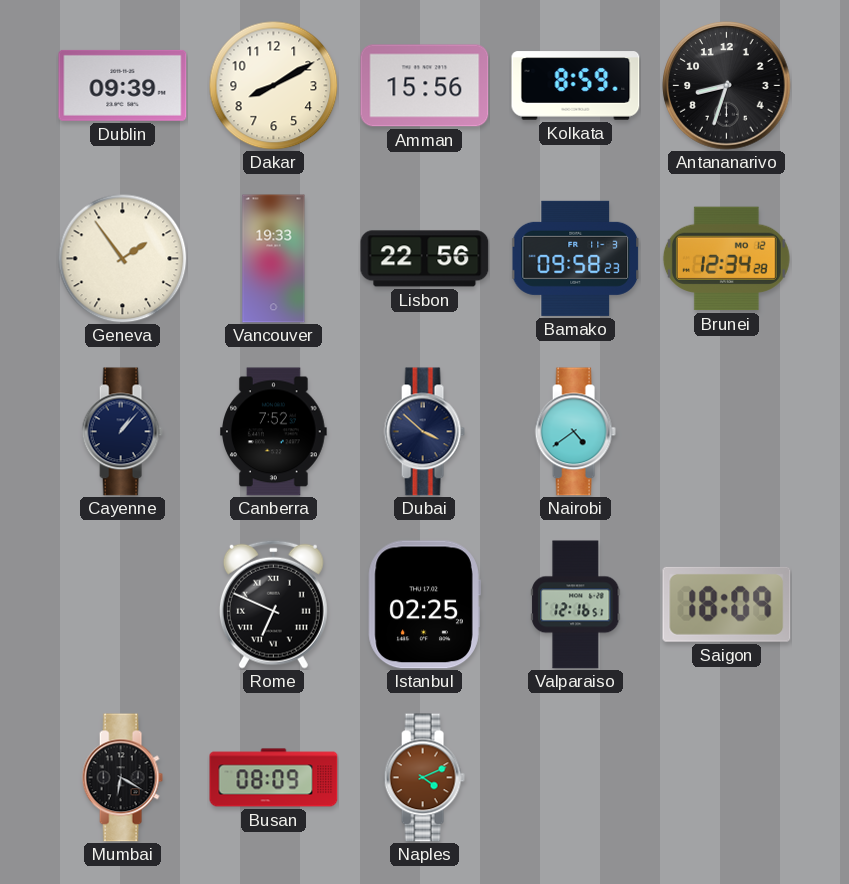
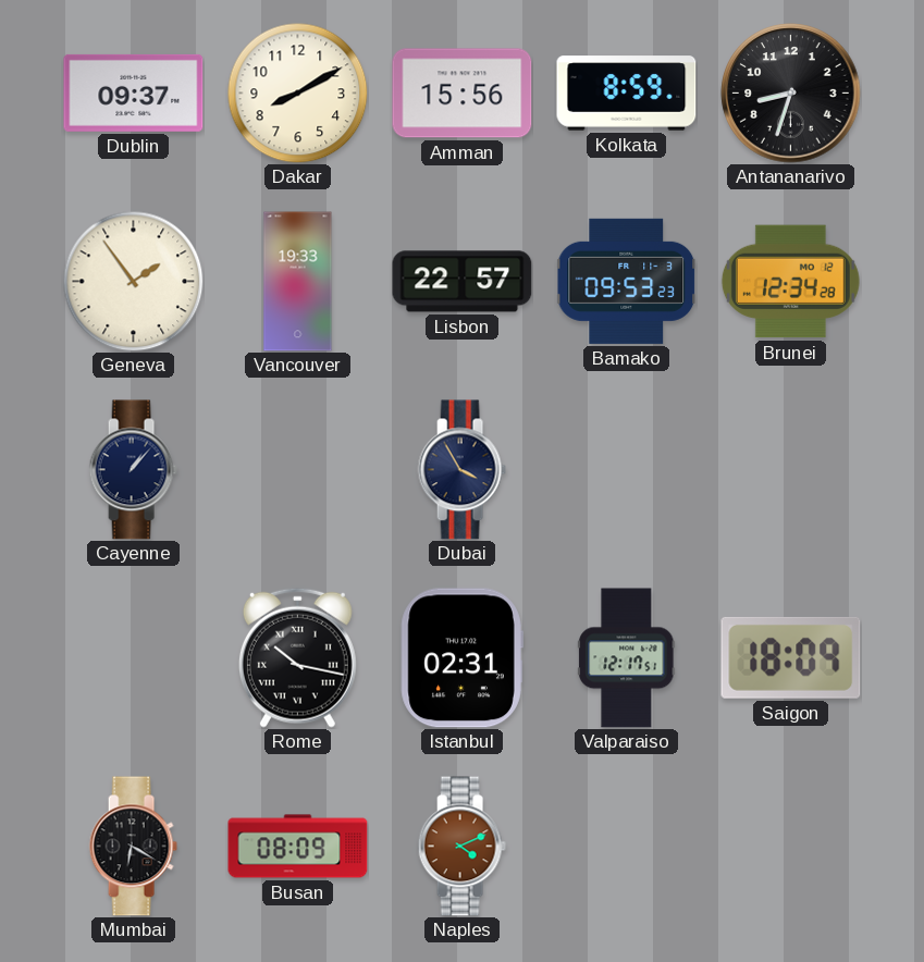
Dublin: 09:39 -> 09:37 (134, 92)
Lisbon: 22:56 -> 22:57 (463, 282)
Bamako: 09:58 -> 09:53 (627, 281)
Canberra: 7:52 -> none (274, 432)
Dubai: 3:52 -> 3:55 (461, 470)
Nairobi: 4:39 -> none (575, 432)
Rome: 6:49 -> 10:17 (297, 657)
Istanbul: 02:25 -> 02:31 (461, 658)
Valparaiso: 12:16 -> 12:17 (627, 658)
